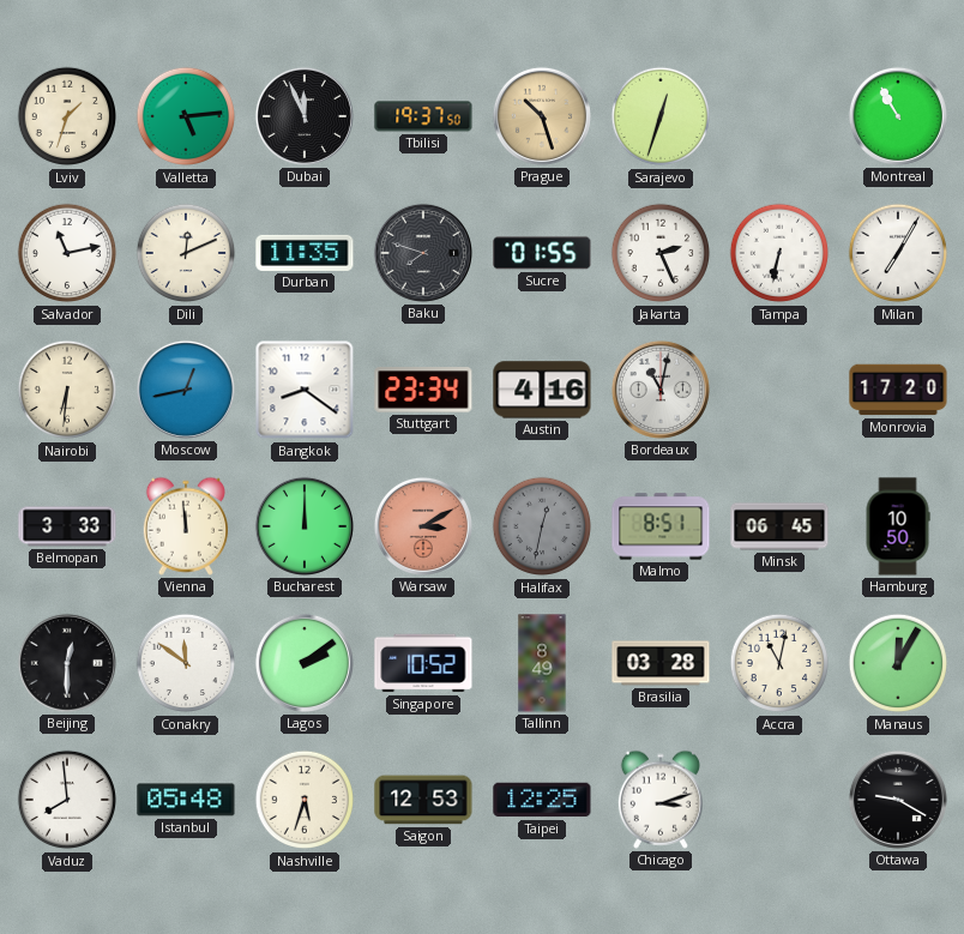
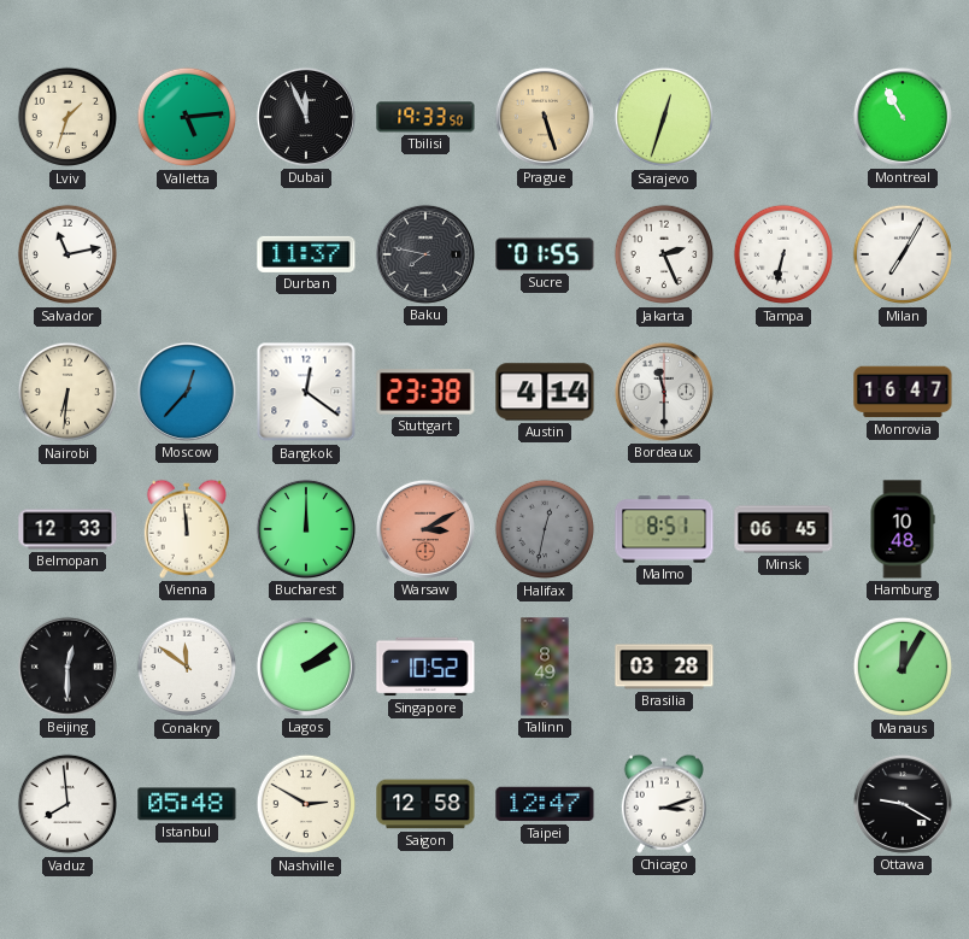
Tbilisi: 19:37 -> 19:33 (425, 117)
Prague: 10:27 -> 5:27 (545, 117)
Dili: 12:11 -> none (186, 253)
Durban: 11:35 -> 11:37 (306, 254)
Baku: 7:48 -> 7:47 (425, 254)
Moscow: 12:43 -> 12:37 (187, 392)
Bangkok: 8:21 -> 12:21 (306, 392)
Stuttgart: 23:34 -> 23:38 (425, 392)
Austin: 4:16 -> 4:14 (545, 392)
Bordeaux: 11:02 -> 11:30 (664, 392)
Monrovia: 17:20 -> 16:47 (903, 392)
Belmopan: 3:33 -> 12:33 (67, 529)
Hamburg: 10:50 -> 10:48 (903, 529)
Accra: 11:02 -> none (779, 663)
Nashville: 5:33 -> 2:50 (306, 804)
Saigon: 12:53 -> 12:58 (425, 804)
Taipei: 12:25 -> 12:47 (545, 804)
